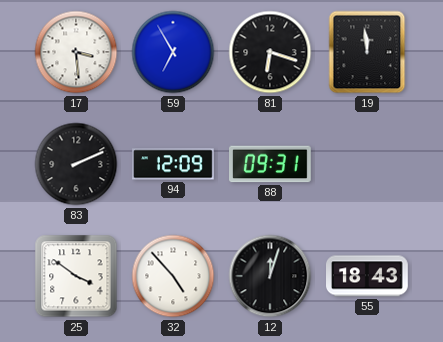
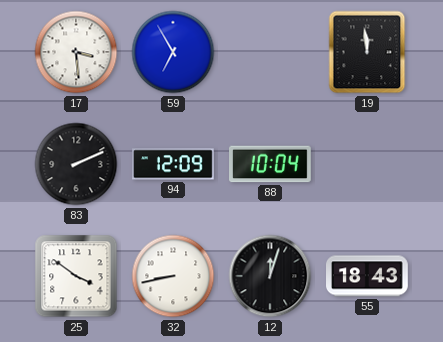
81: 6:18 -> none (270, 52)
88: 09:31 -> 10:04 (271, 164)
32: 4:53 -> 8:43 (173, 276)
